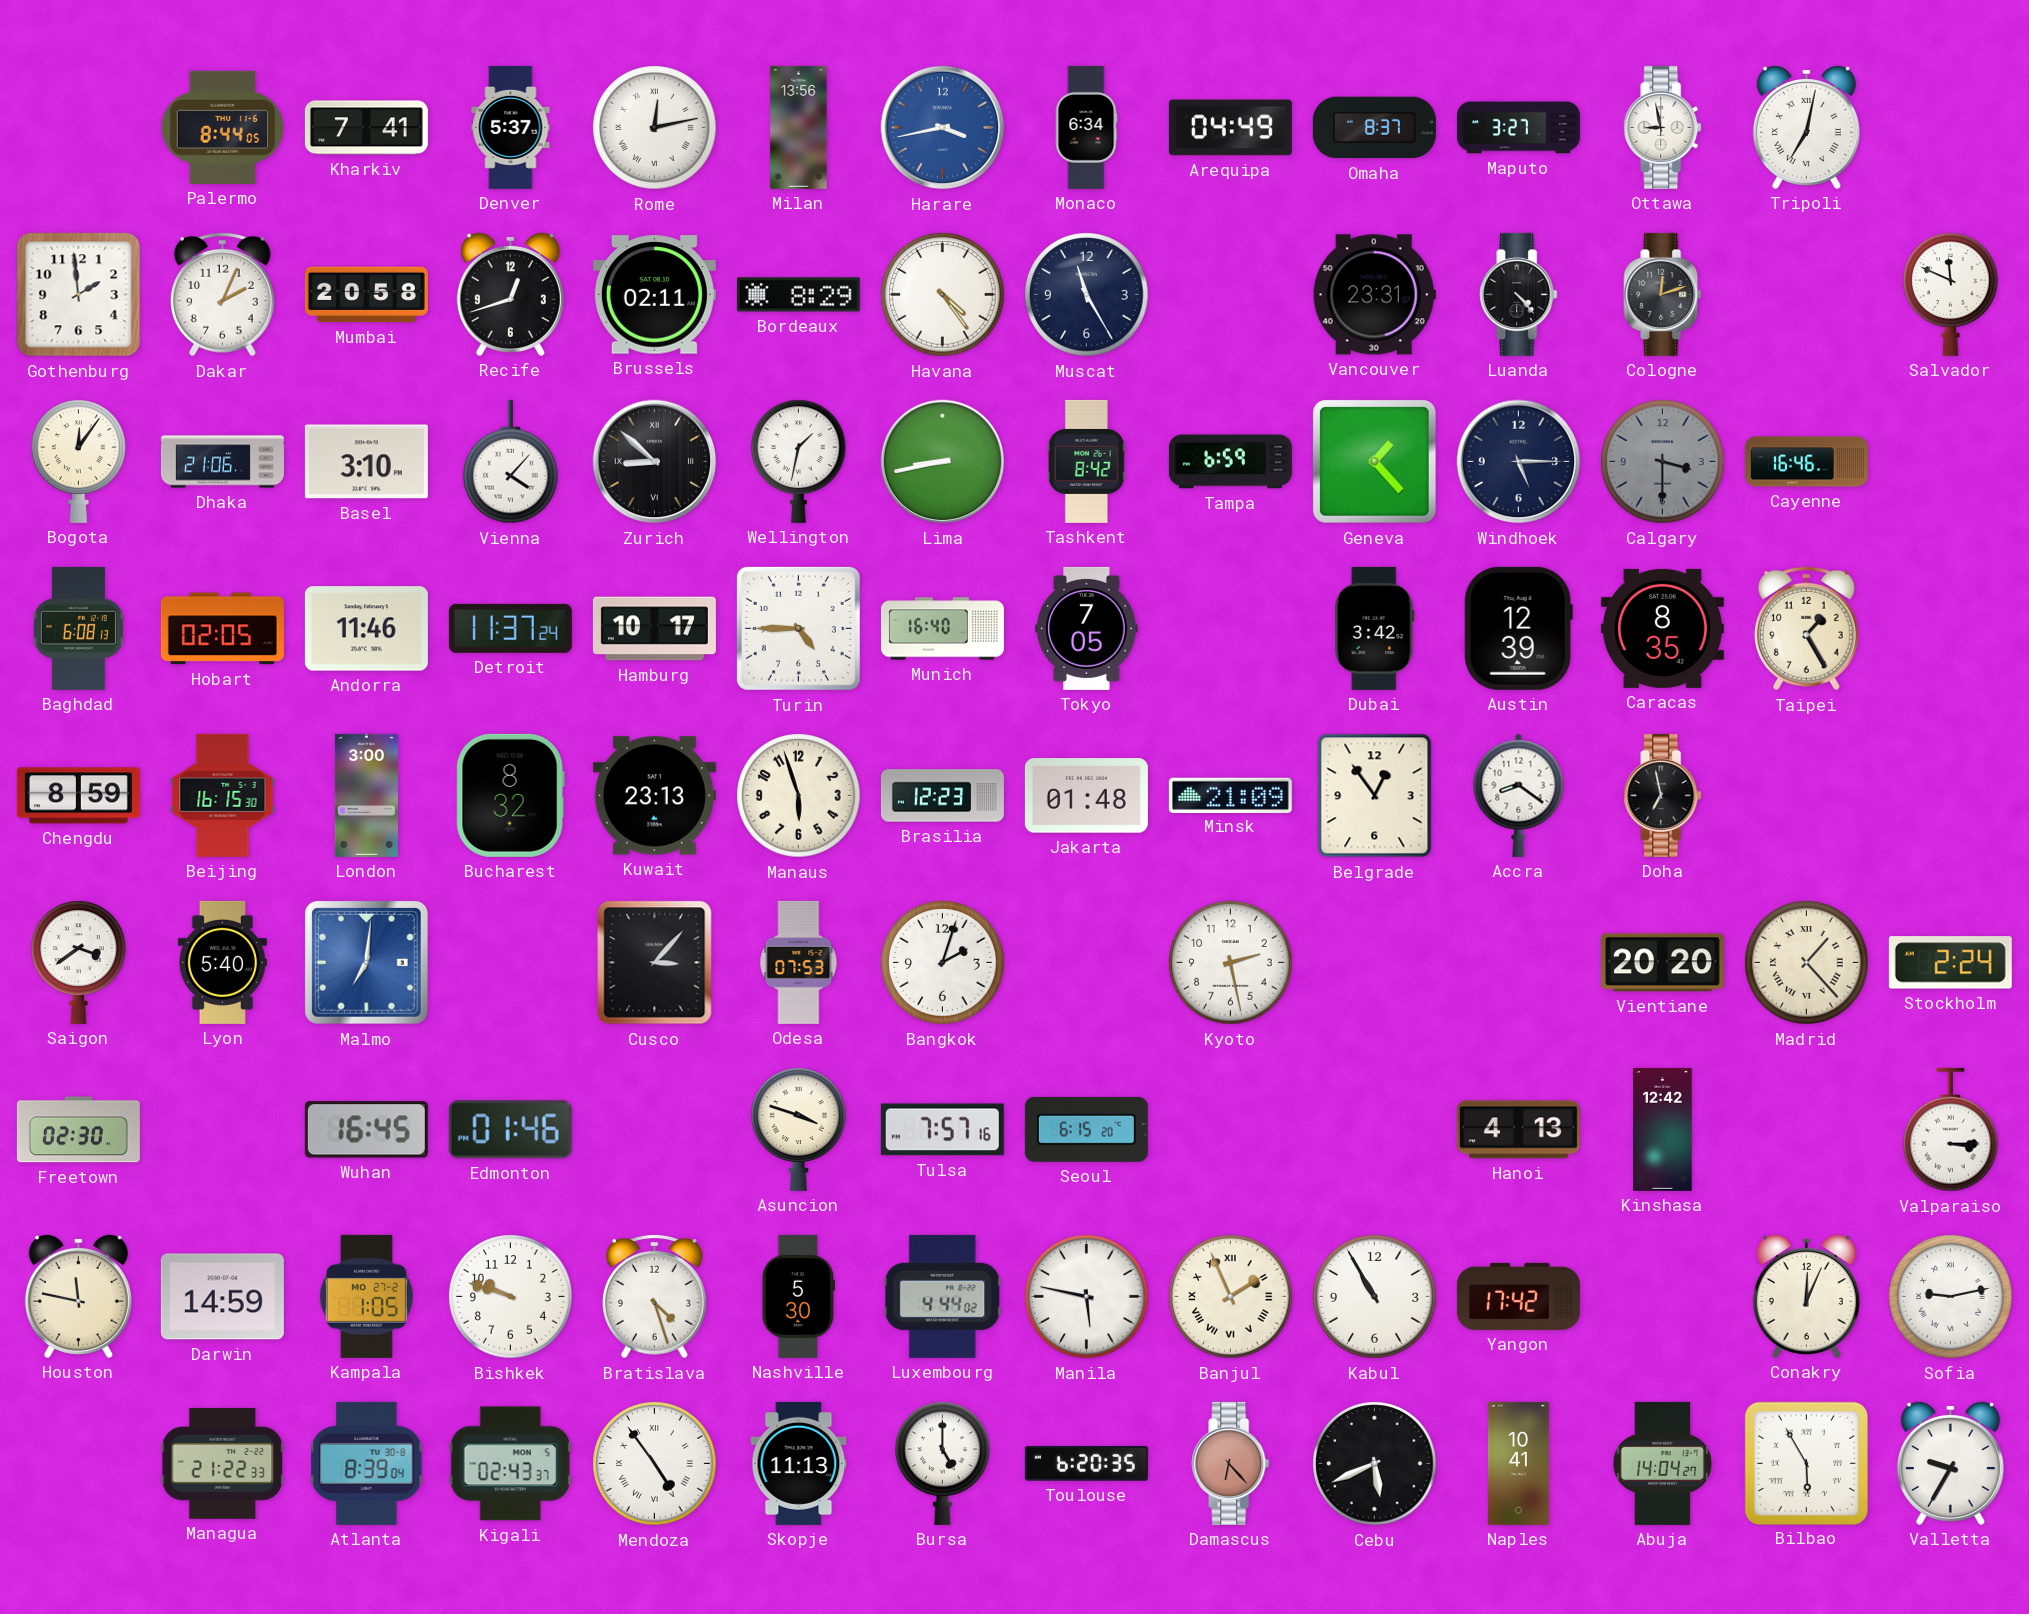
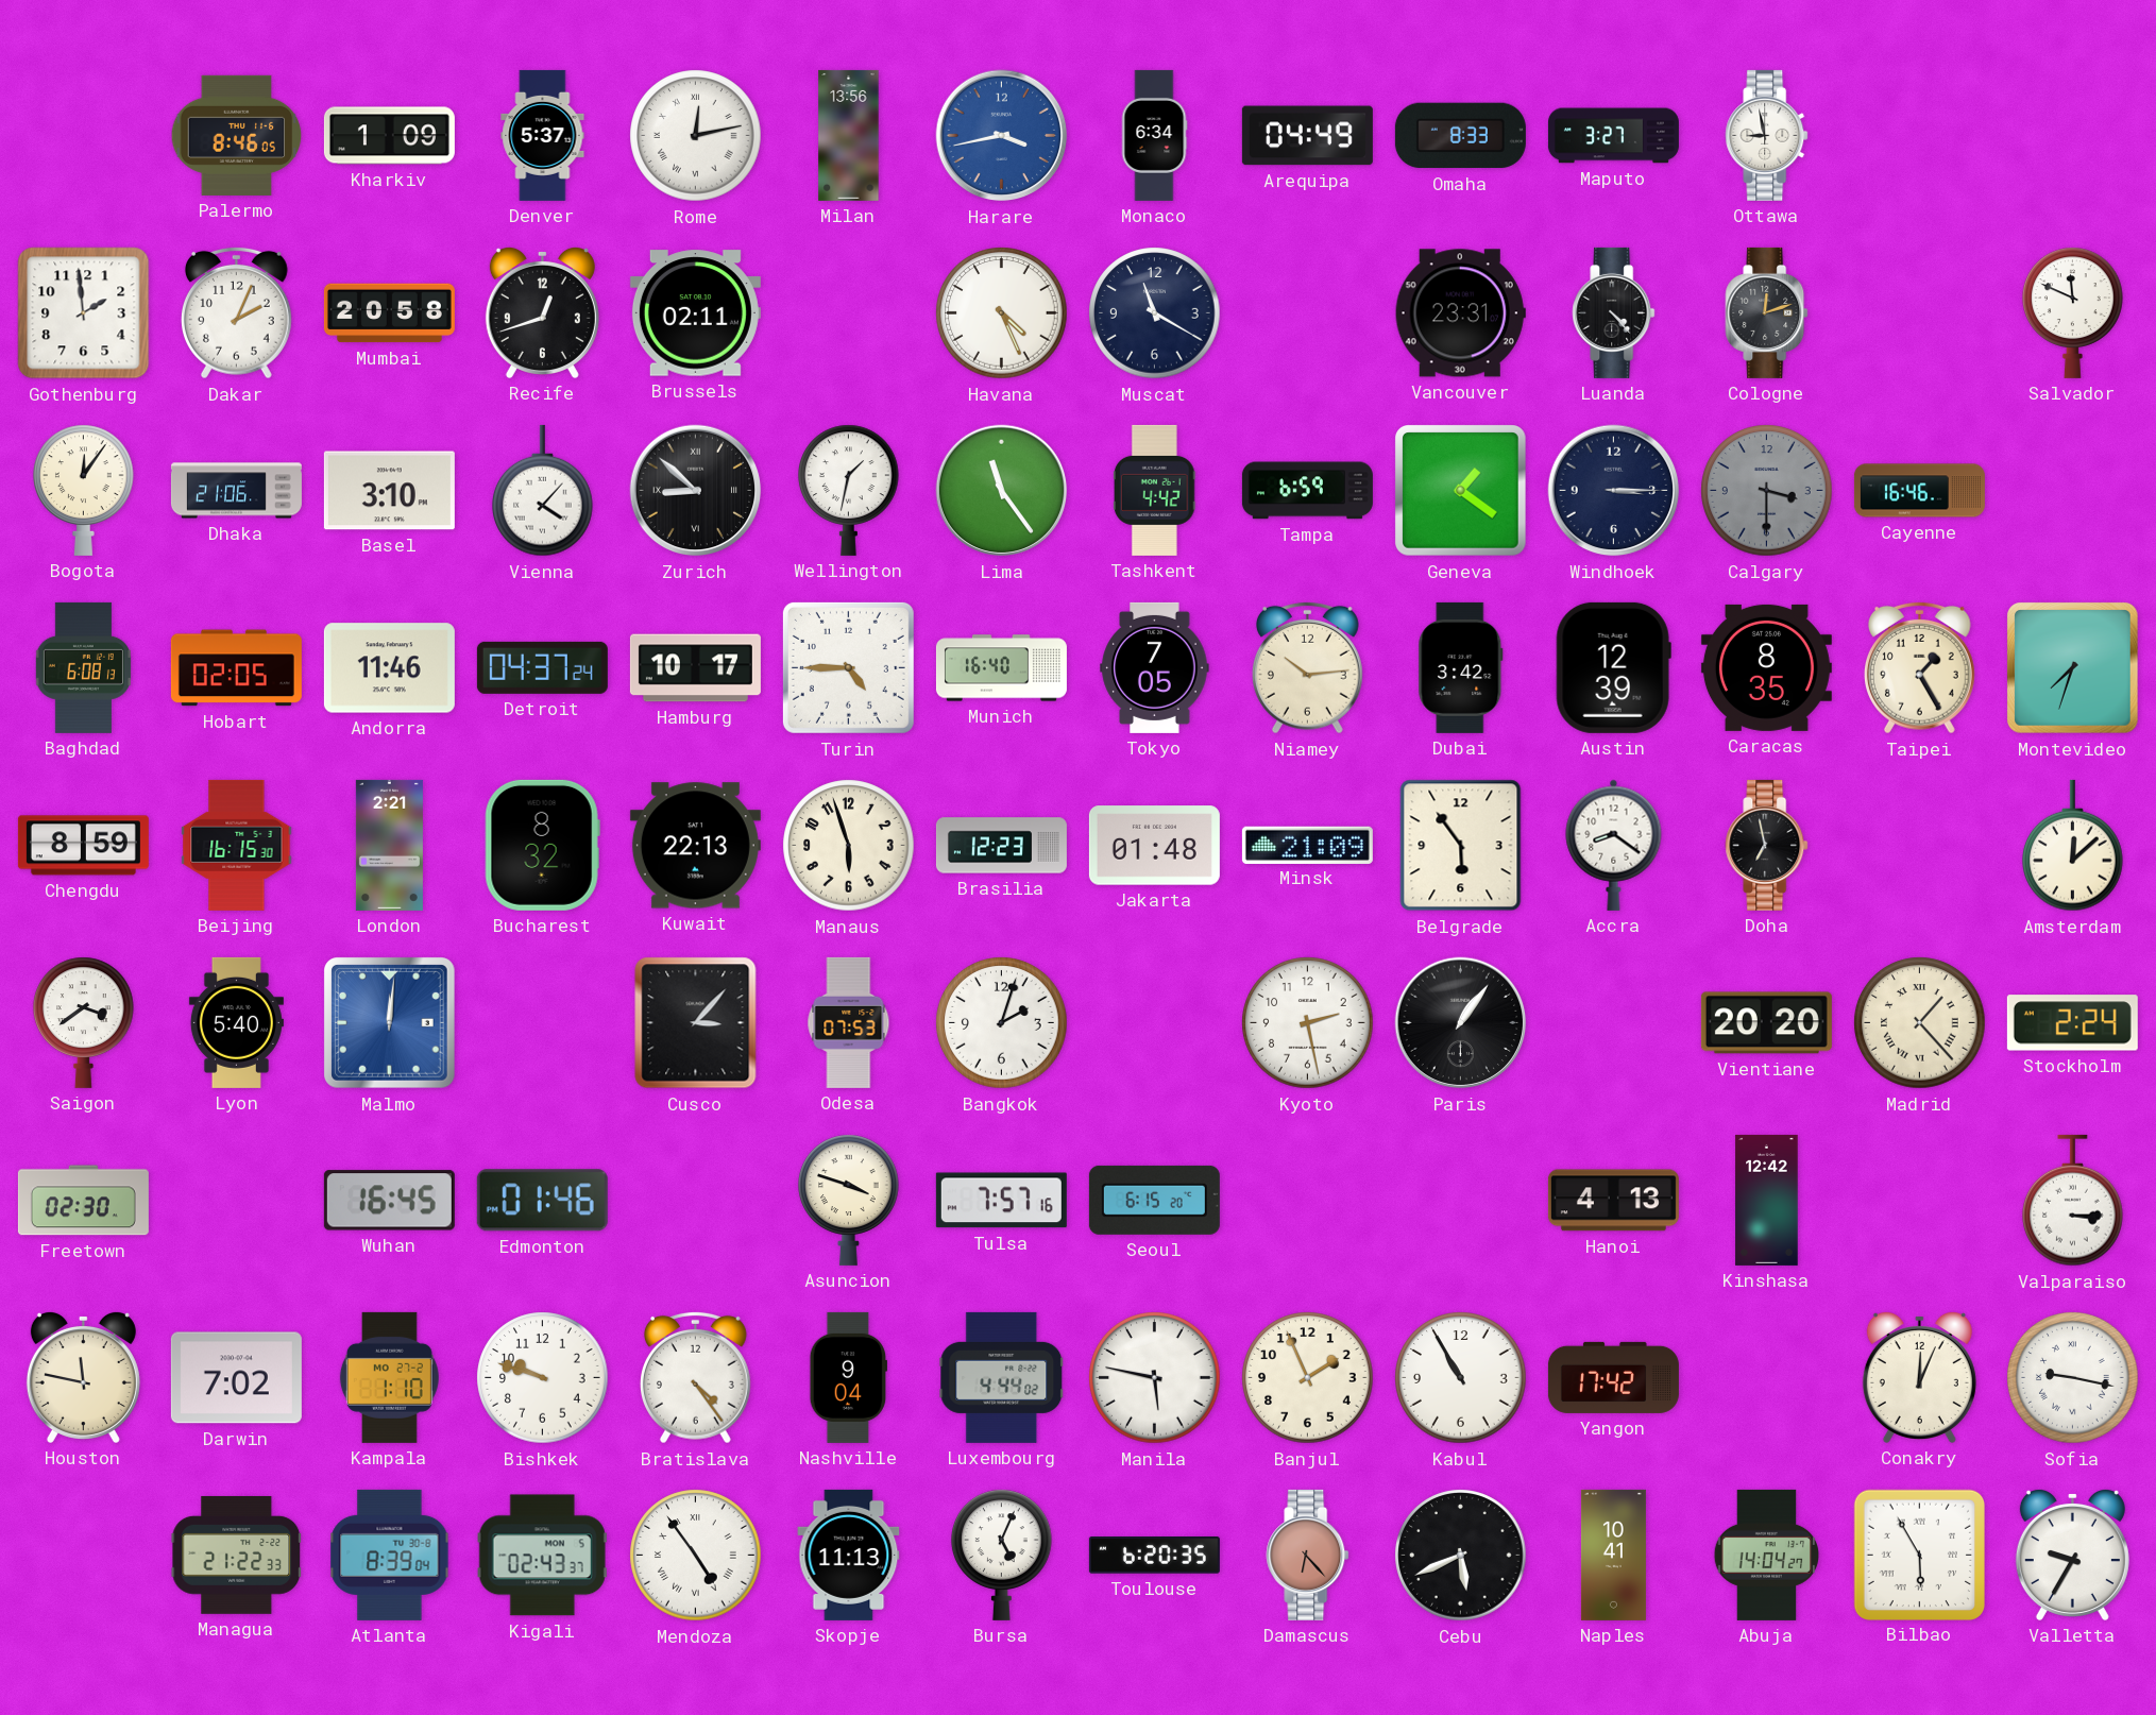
Palermo: 8:44 -> 8:46 (237, 135)
Kharkiv: 7:41 -> 1:09 (389, 136)
Omaha: 8:37 -> 8:33 (1460, 136)
Tripoli: 7:02 -> none (1806, 127)
Bordeaux: 8:29 -> none (798, 295)
Havana: 4:24 -> 4:26 (1002, 313)
Muscat: 11:25 -> 11:20 (1155, 313)
Lima: 8:43 -> 11:24 (1002, 491)
Tashkent: 8:42 -> 4:42 (1155, 490)
Geneva: 1:23 -> 1:21 (1461, 491)
Windhoek: 5:15 -> 3:15 (1614, 491)
Detroit: 11:37 -> 04:37 (542, 667)
Niamey: none -> 10:14 (1308, 667)
Montevideo: none -> 7:33 (2073, 668)
London: 3:00 -> 2:21 (389, 845)
Kuwait: 23:13 -> 22:13 (695, 846)
Belgrade: 12:54 -> 5:54 (1461, 846)
Amsterdam: none -> 12:08 (2073, 846)
Malmo: 7:01 -> 12:01 (390, 1023)
Paris: none -> 1:06 (1461, 1023)
Darwin: 14:59 -> 7:02 (236, 1378)
Kampala: 1:05 -> 1:10 (389, 1377)
Bratislava: 4:27 -> 4:24 (696, 1377)
Nashville: 5:30 -> 9:04 (848, 1377)
Banjul numerals: Roman -> Arabic (1308, 1378)
Sofia: 9:13 -> 9:17 (2073, 1378)
Bursa: 5:00 -> 5:04 (1002, 1555)
